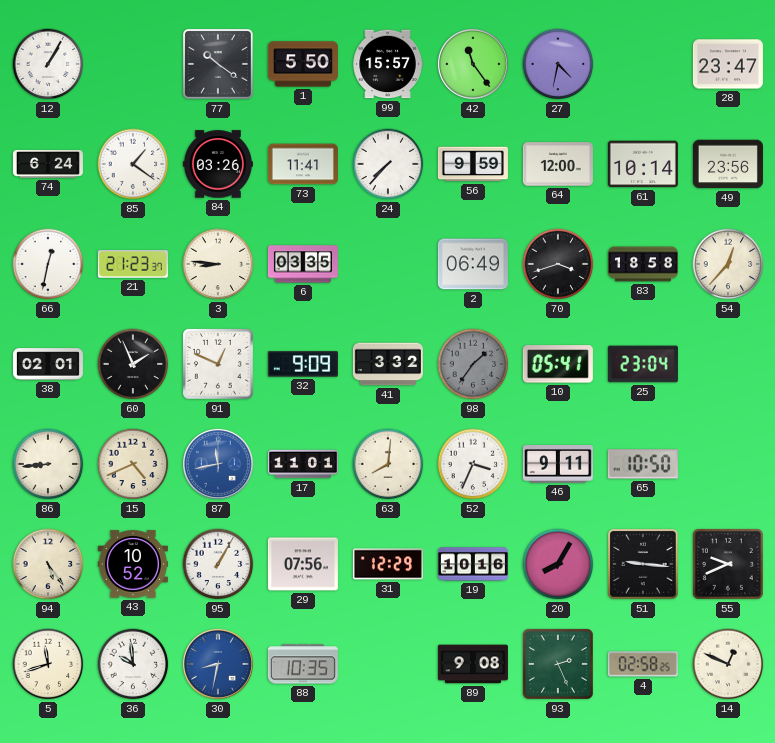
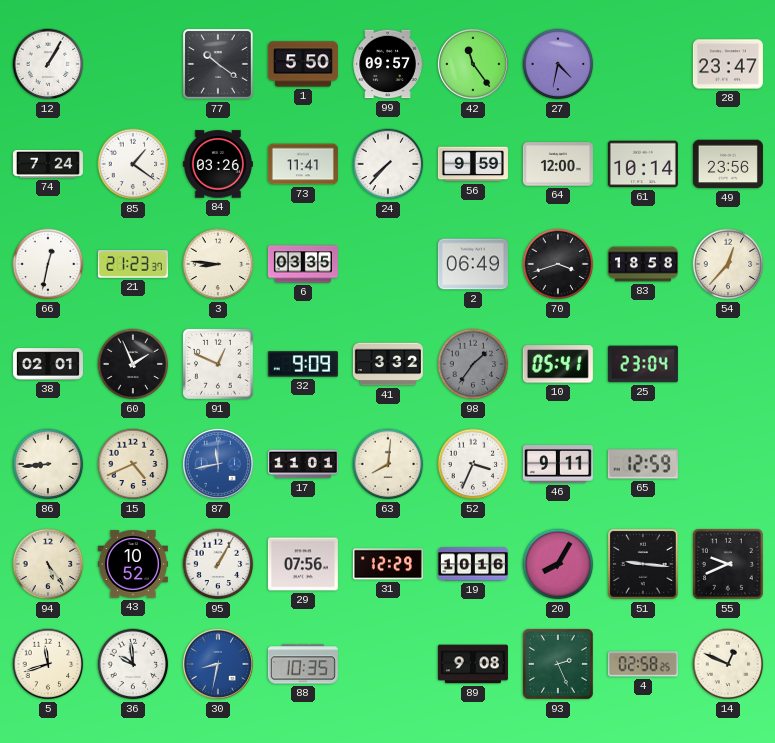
99: 15:57 -> 09:57 (388, 64)
74: 6:24 -> 7:24 (48, 164)
65: 10:50 -> 12:59 (643, 464)
